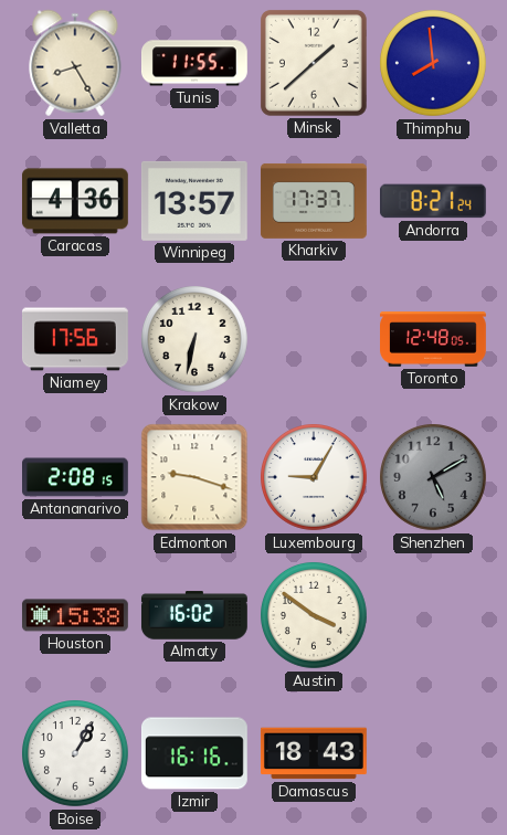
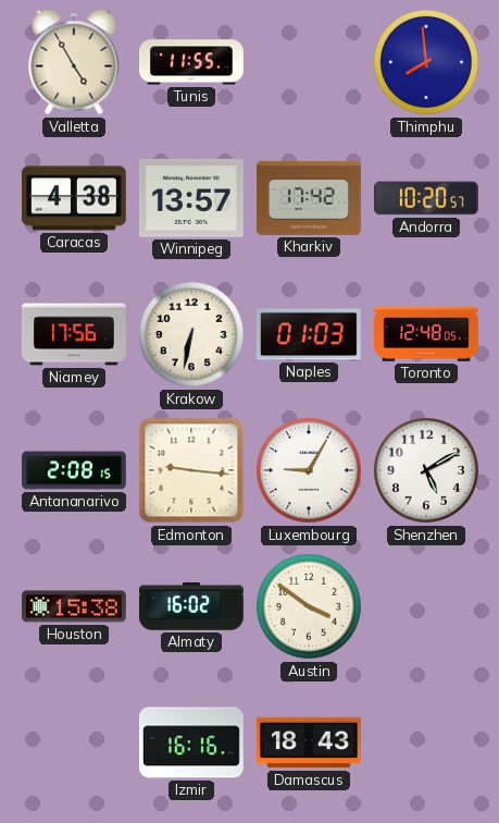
Valletta: 8:25 -> 4:55 (74, 62)
Minsk: 1:38 -> none (314, 63)
Caracas: 4:36 -> 4:38 (74, 198)
Kharkiv: 17:37 -> 17:42 (309, 198)
Andorra: 8:21 -> 10:20 (426, 198)
Naples: none -> 01:03 (309, 334)
Edmonton: 9:18 -> 9:16 (191, 470)
Shenzhen dial: grey -> white (427, 471)
Boise: 1:05 -> none (76, 754)
